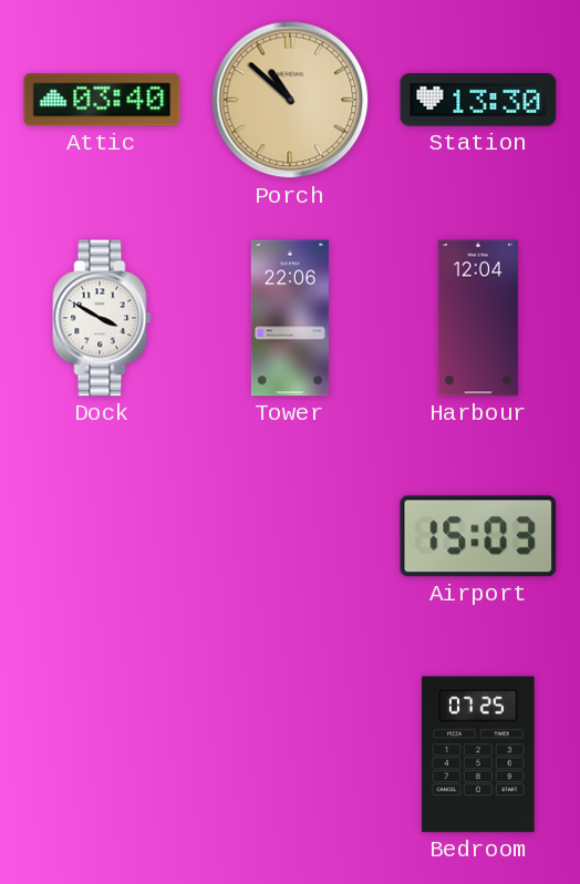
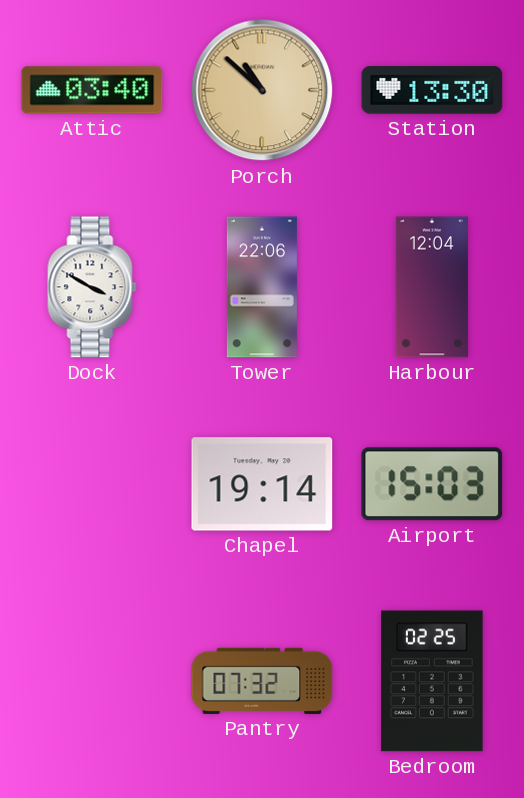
Chapel: none -> 19:14 (262, 484)
Pantry: none -> 07:32 (262, 681)
Bedroom: 07:25 -> 02:25 (432, 681)
